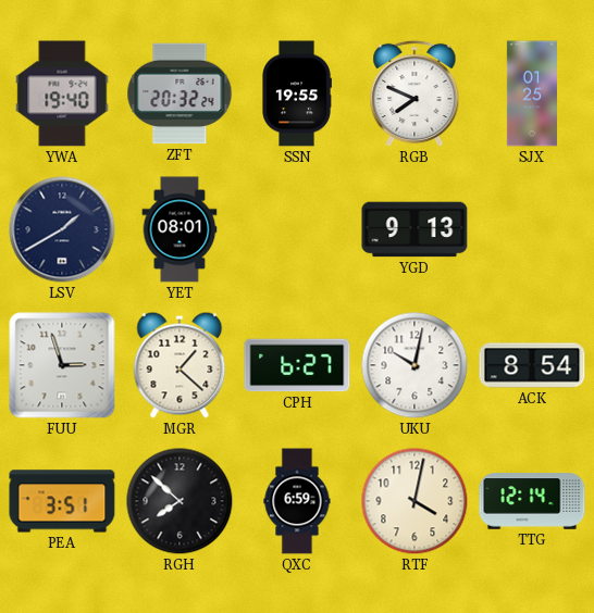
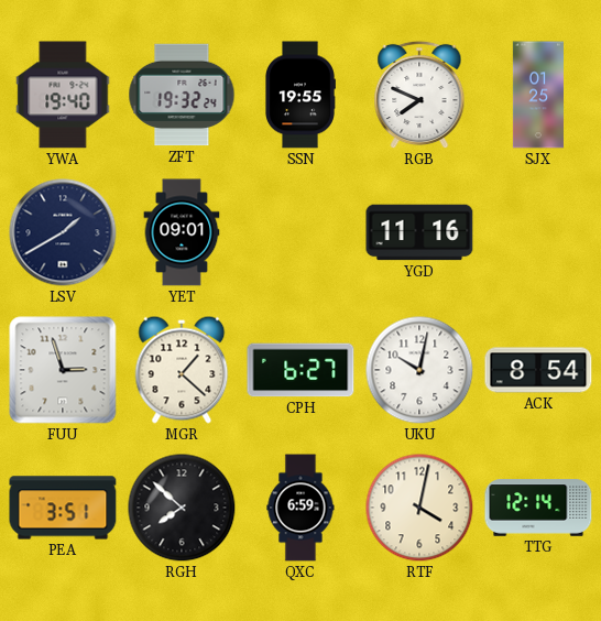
ZFT: 20:32 -> 19:32 (182, 95)
YET: 08:01 -> 09:01 (182, 232)
YGD: 9:13 -> 11:16 (419, 232)
